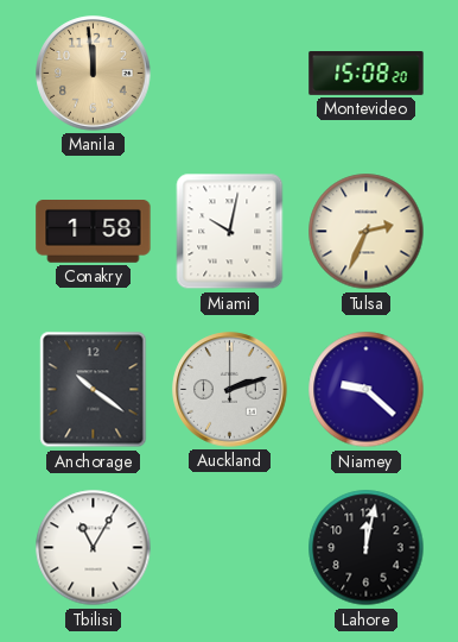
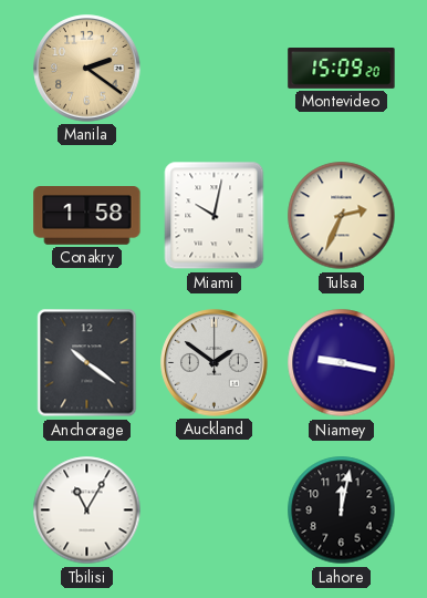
Manila: 11:59 -> 2:21 (87, 69)
Montevideo: 15:08 -> 15:09 (342, 69)
Auckland: 2:12 -> 1:51 (215, 363)
Niamey: 9:22 -> 9:17 (342, 363)
